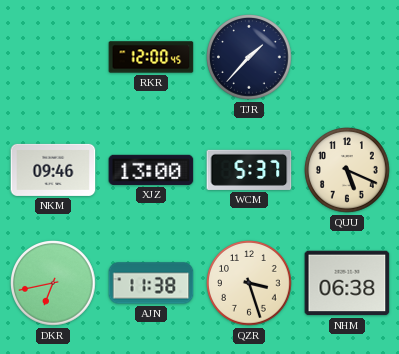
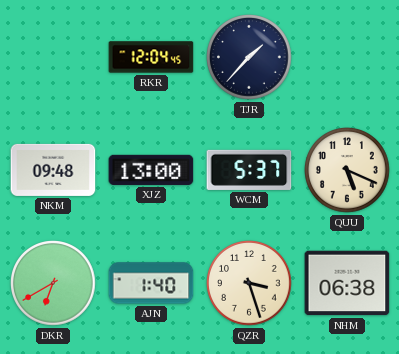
RKR: 12:00 -> 12:04 (151, 57)
NKM: 09:46 -> 09:48 (53, 170)
DKR: 6:43 -> 6:40 (54, 284)
AJN: 11:38 -> 1:40 (151, 283)
